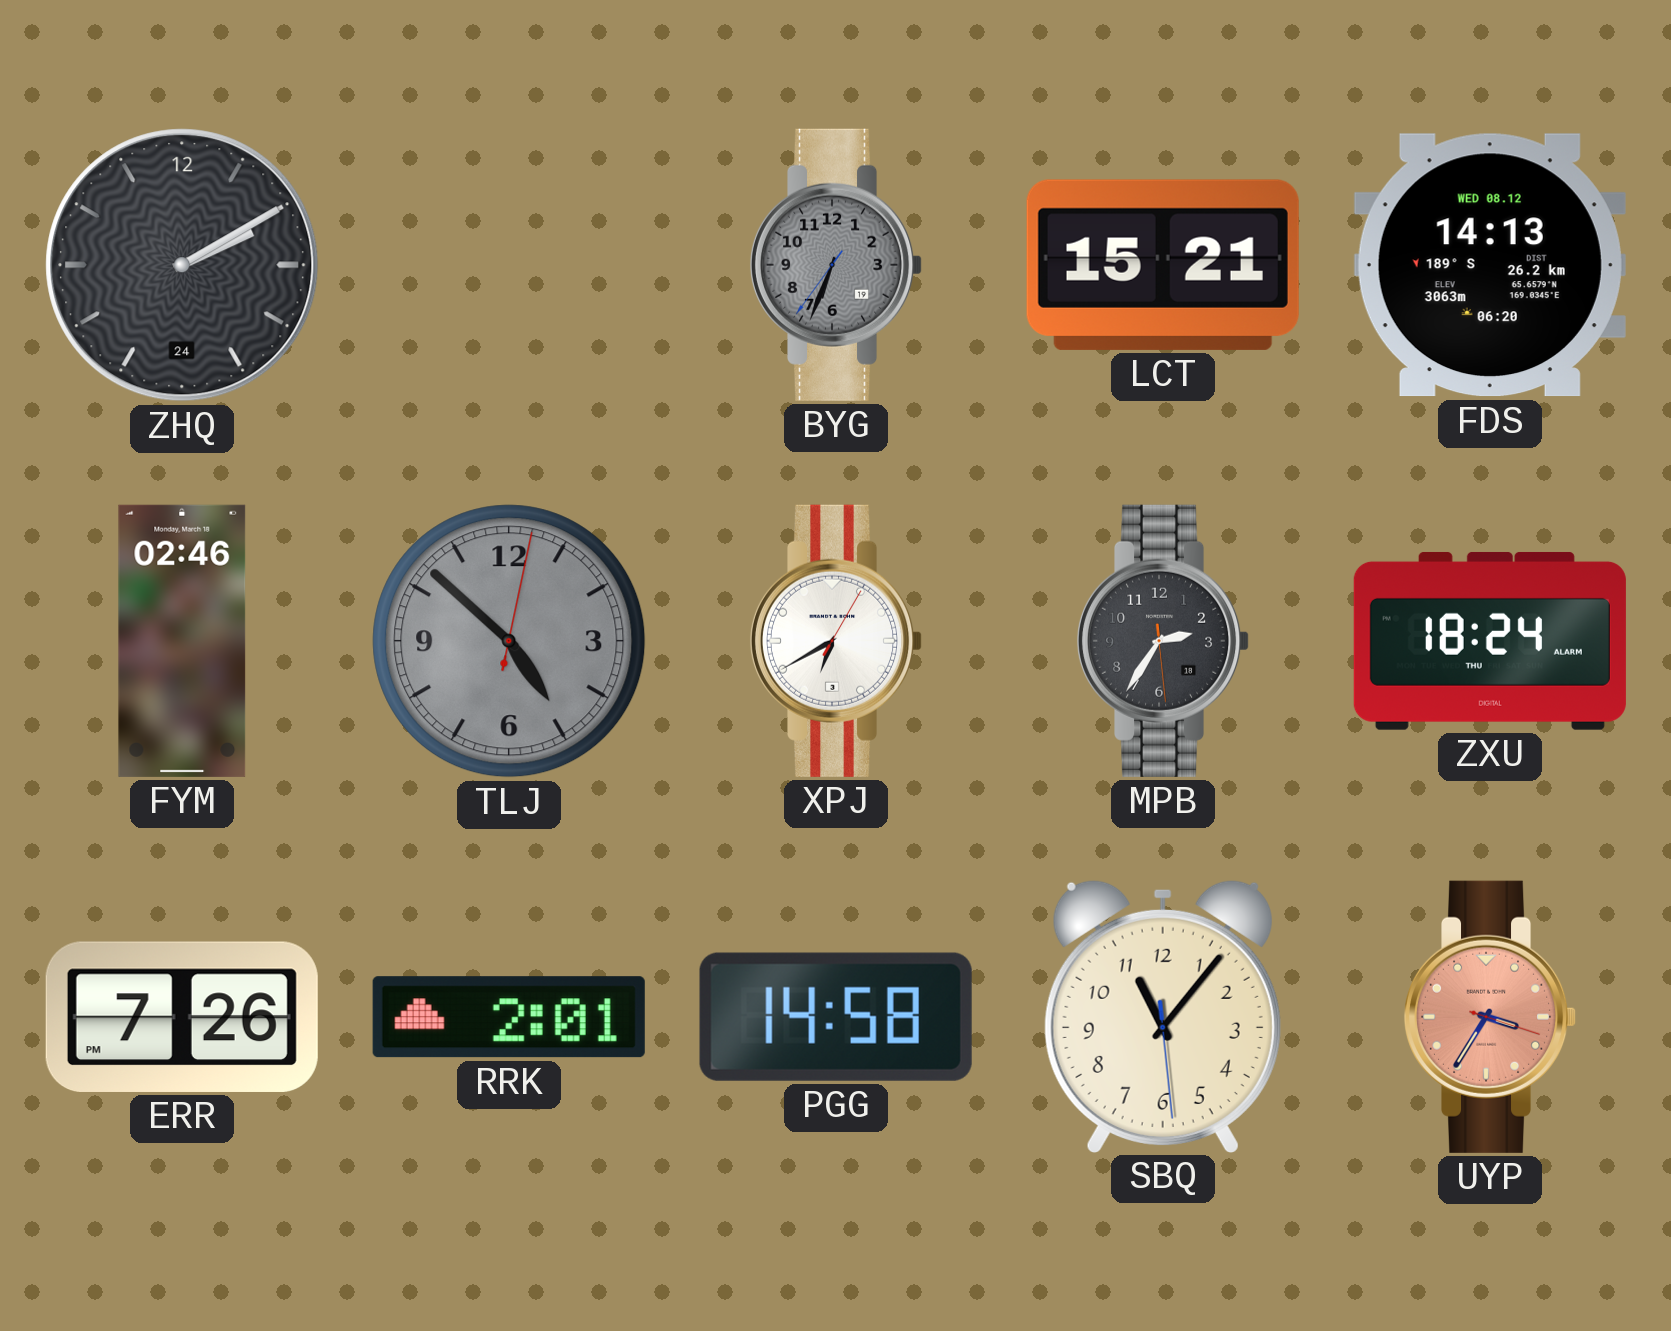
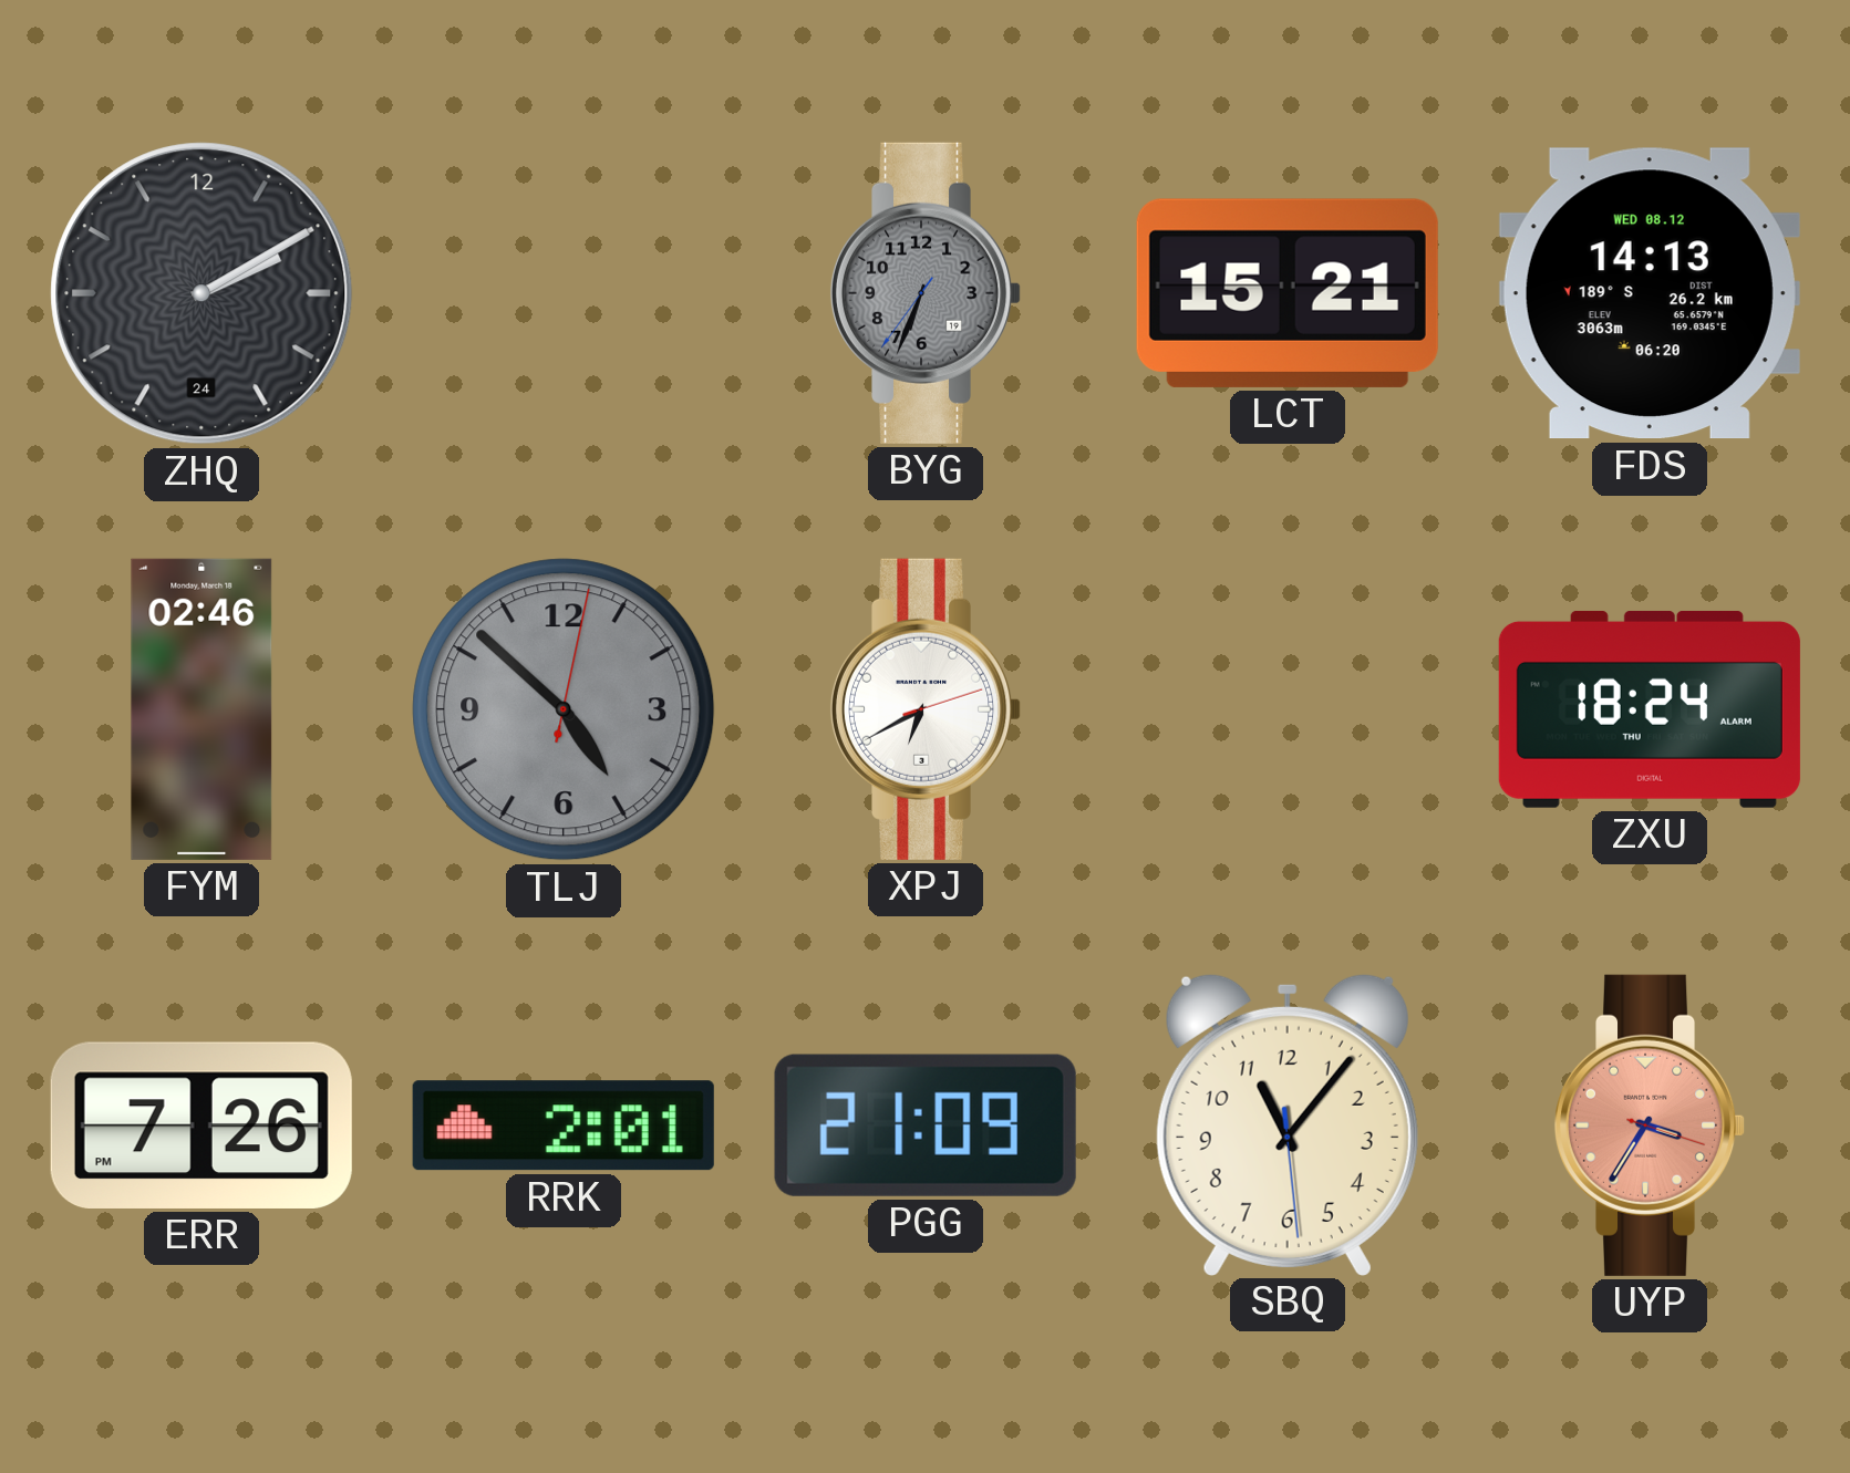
XPJ: 6:40:05 -> 6:40:12 (926, 709)
MPB: 2:35 -> none (1163, 641)
PGG: 14:58 -> 21:09 (926, 1126)
